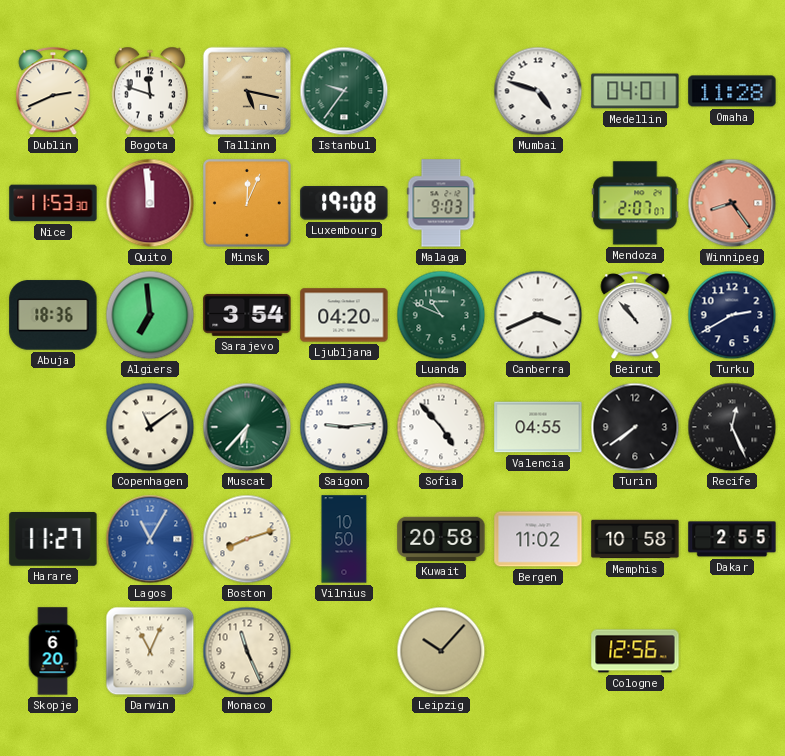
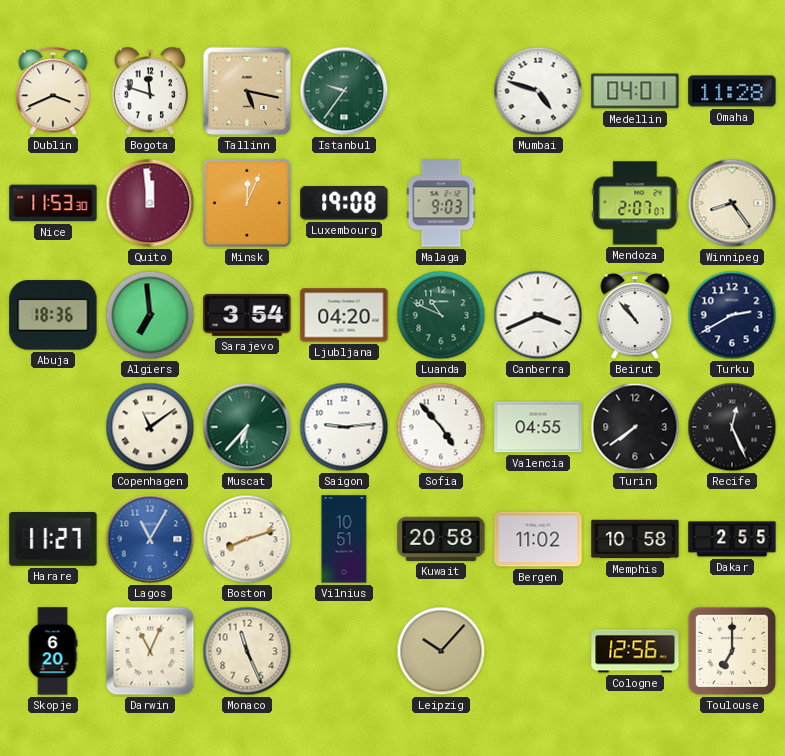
Dublin: 2:41 -> 3:41 (53, 92)
Winnipeg dial: salmon -> cream (732, 203)
Vilnius: 10:50 -> 10:51 (344, 539)
Toulouse: none -> 7:00 (732, 651)
